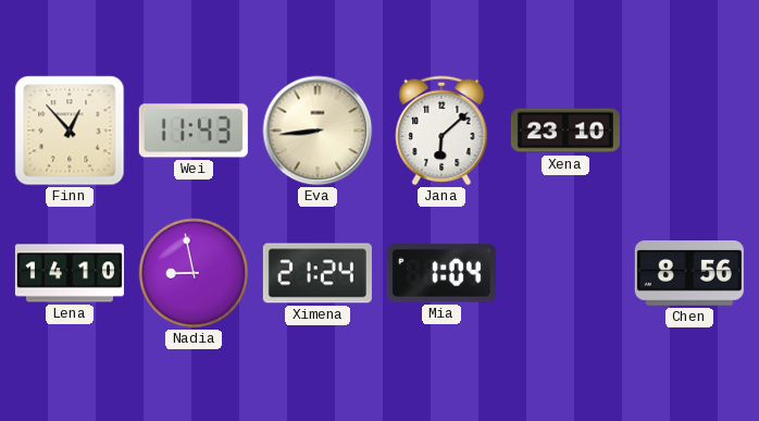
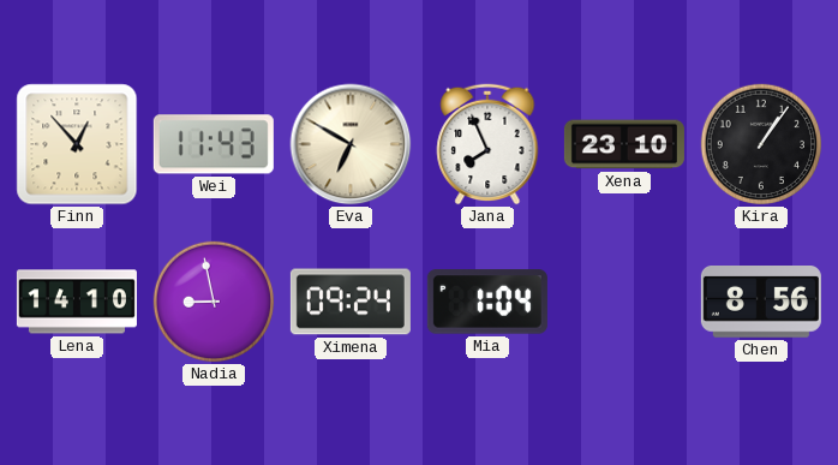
Eva: 8:44 -> 6:50 (351, 144)
Jana: 6:08 -> 7:56 (487, 144)
Kira: none -> 1:06 (761, 144)
Ximena: 21:24 -> 09:24 (351, 302)
